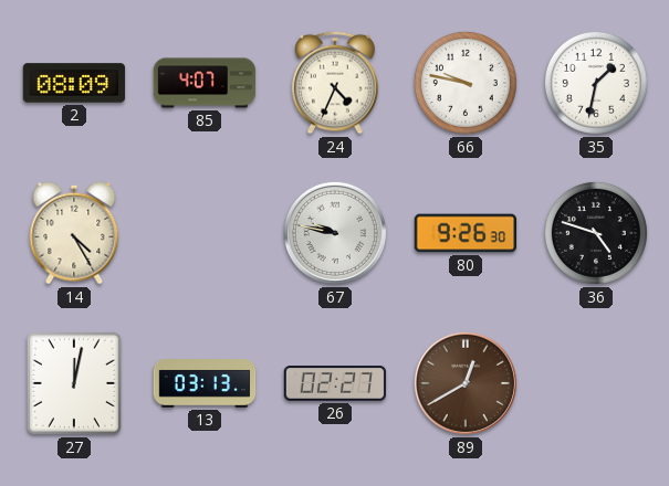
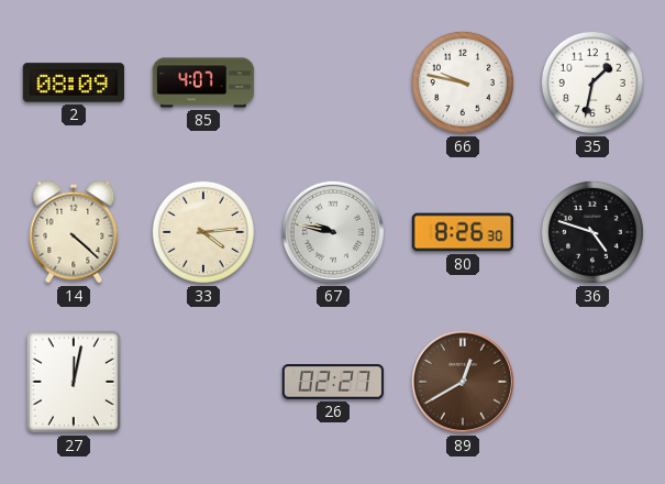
24: 4:34 -> none (335, 83)
14: 4:25 -> 4:22 (74, 232)
33: none -> 4:14 (203, 232)
80: 9:26 -> 8:26 (463, 232)
13: 03:13 -> none (205, 384)
